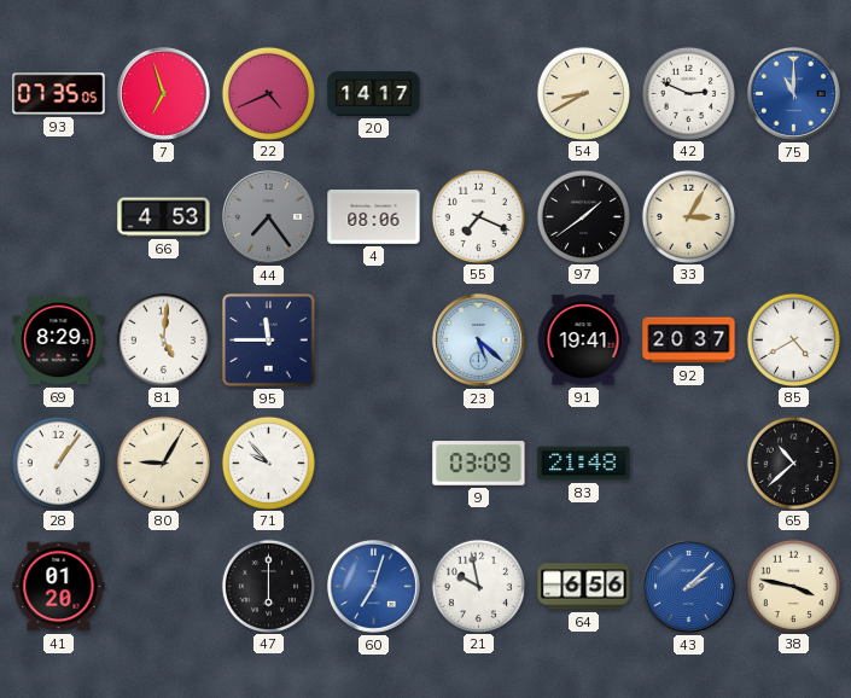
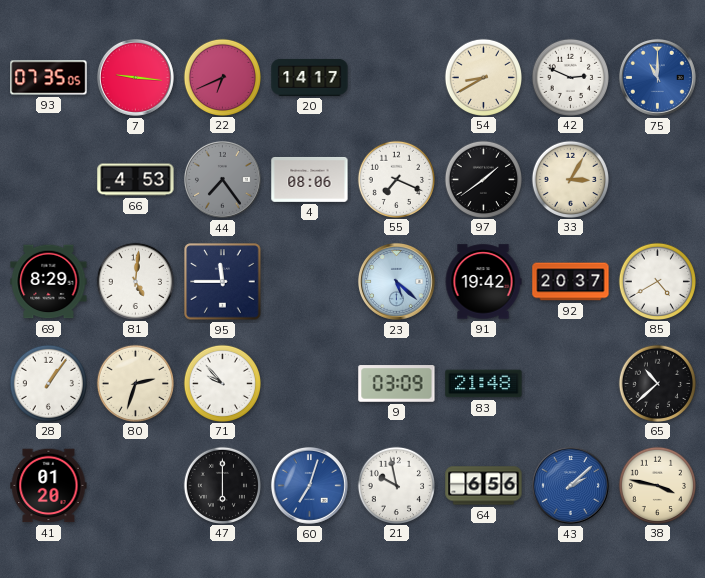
7: 6:57 -> 9:16 (135, 77)
22: 4:41 -> 6:41 (222, 77)
91: 19:41 -> 19:42 (483, 282)
80: 9:05 -> 2:33 (135, 383)
